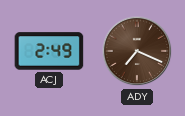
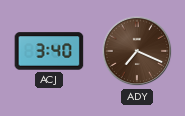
ACJ: 2:49 -> 3:40 (49, 51)
